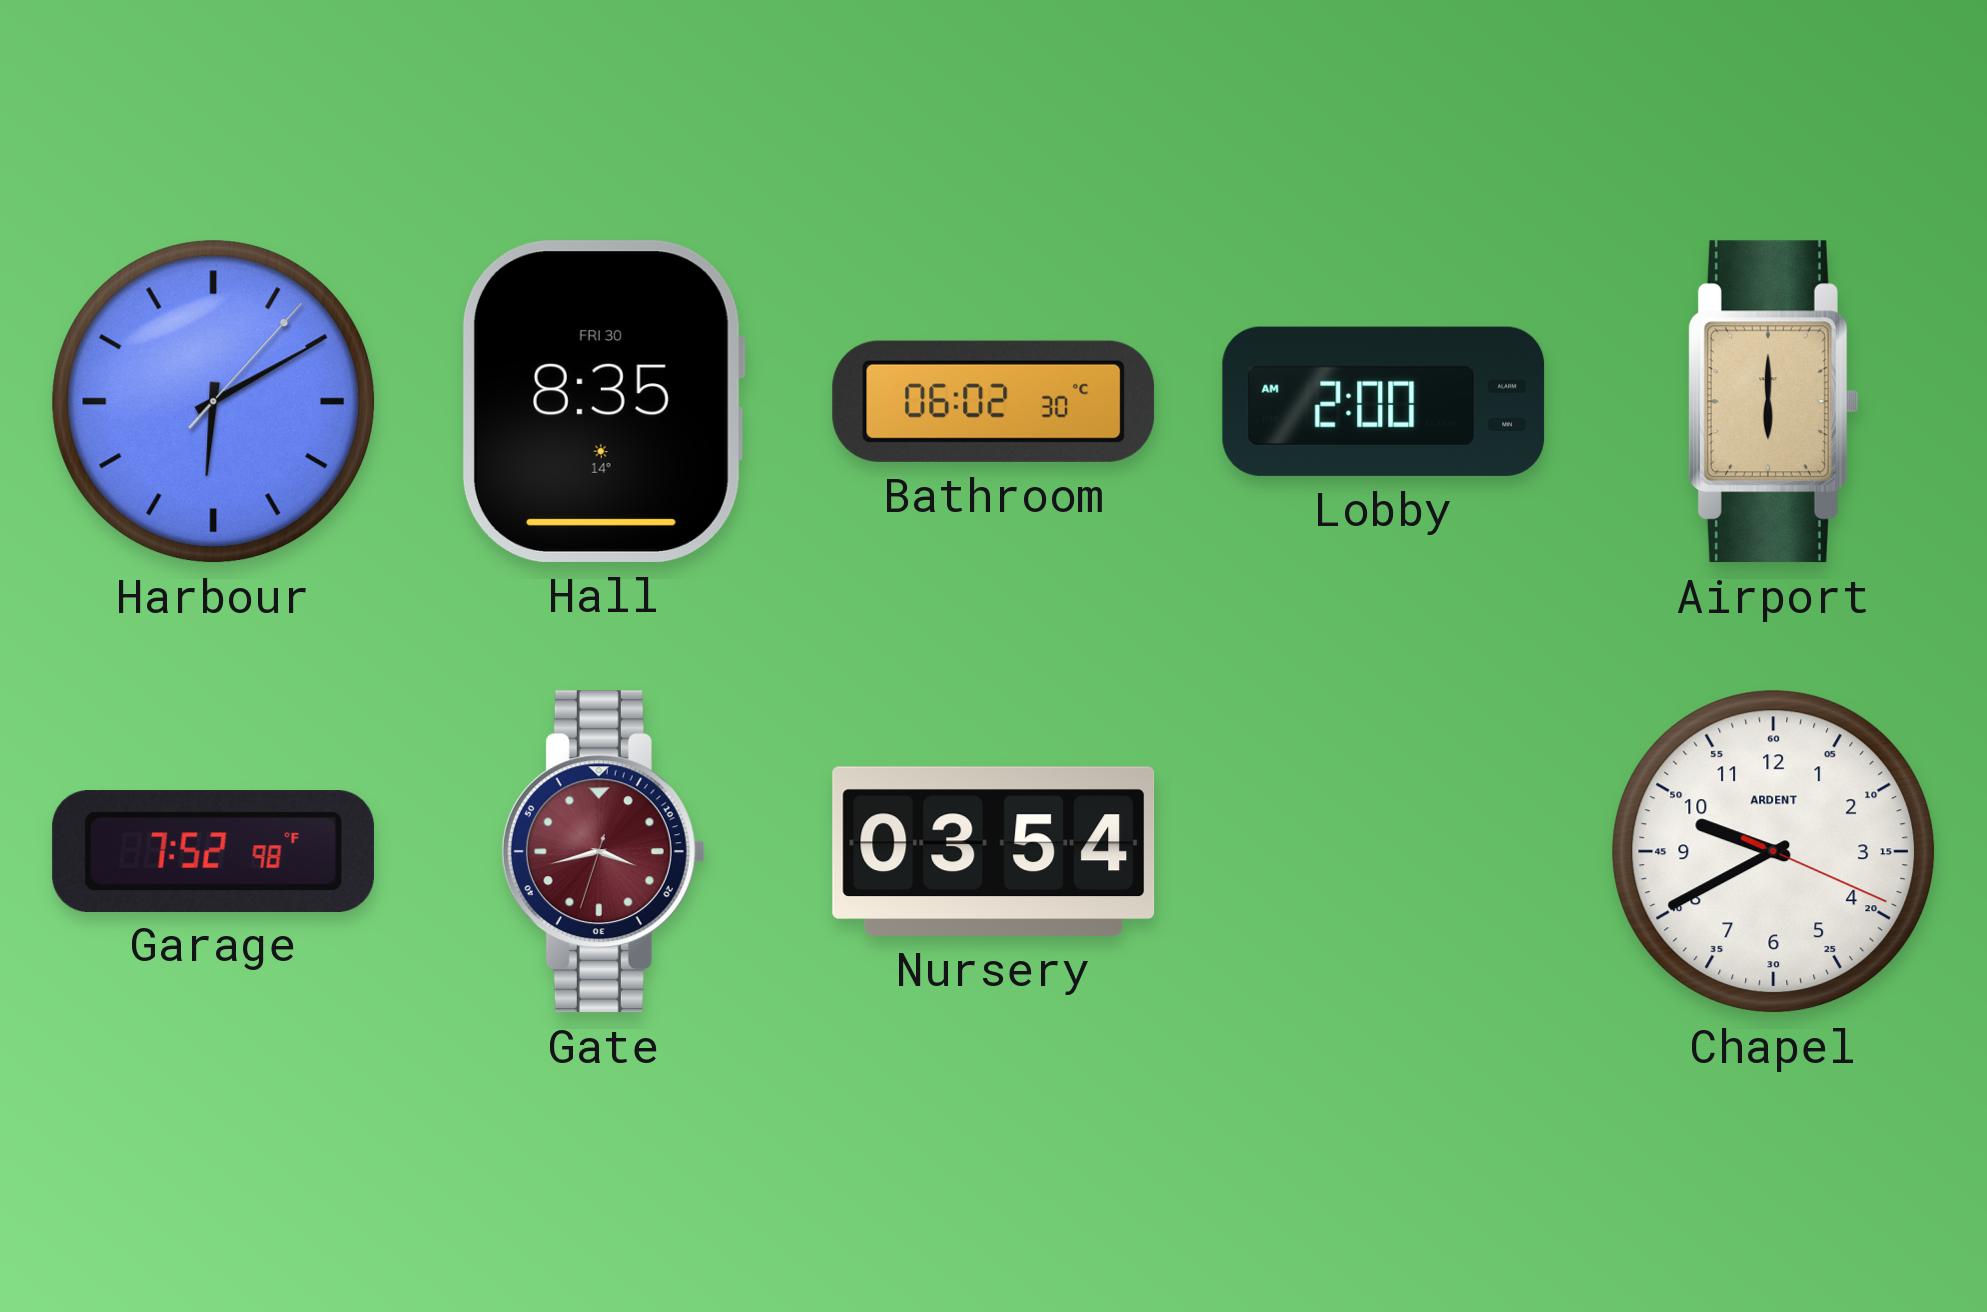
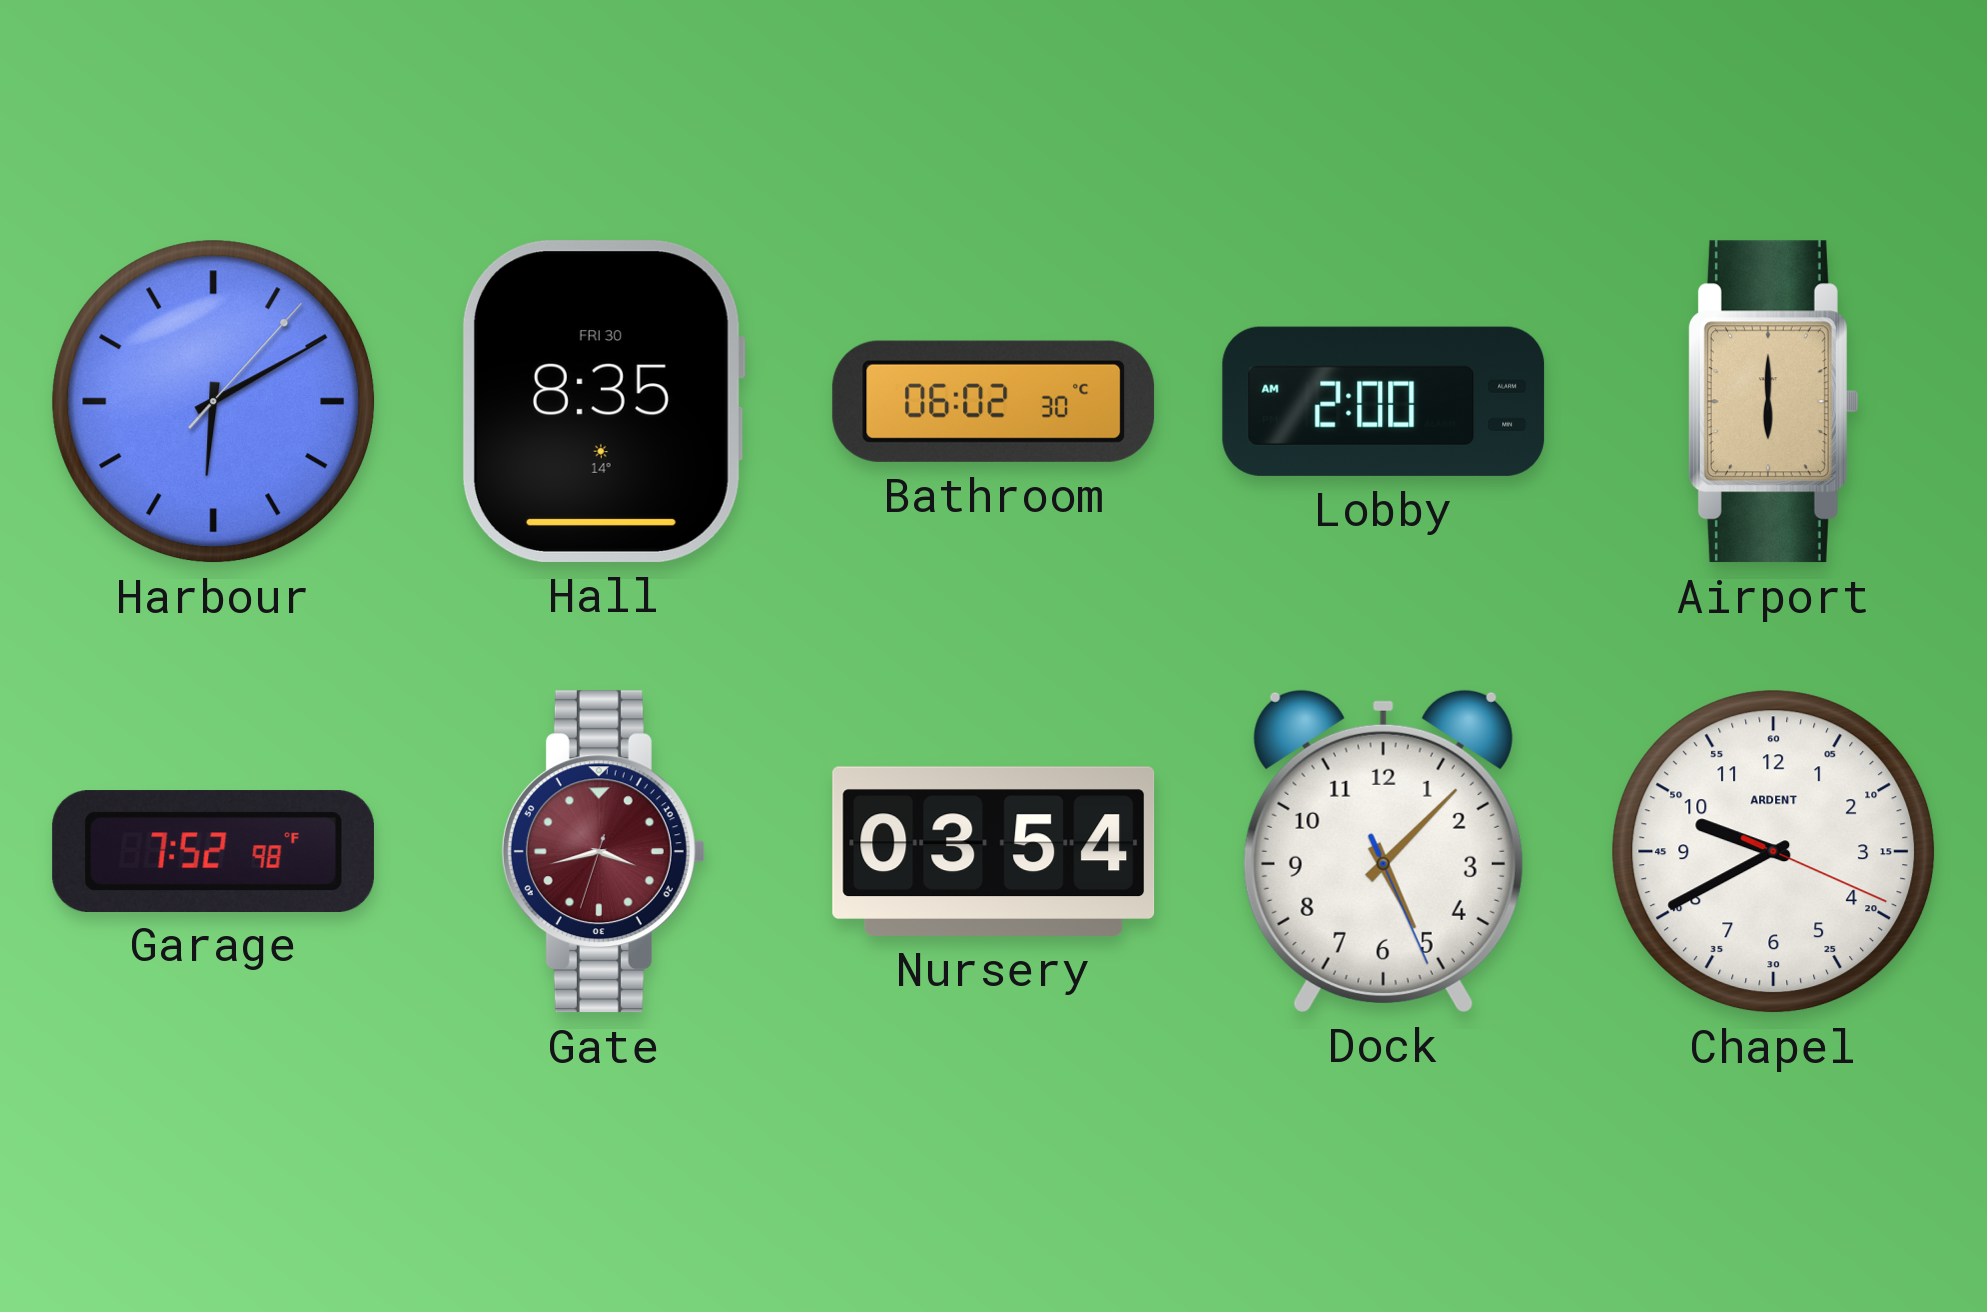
Dock: none -> 5:07 (1383, 851)
